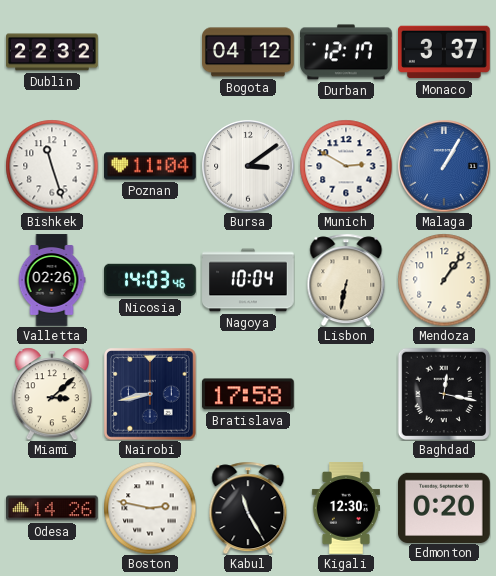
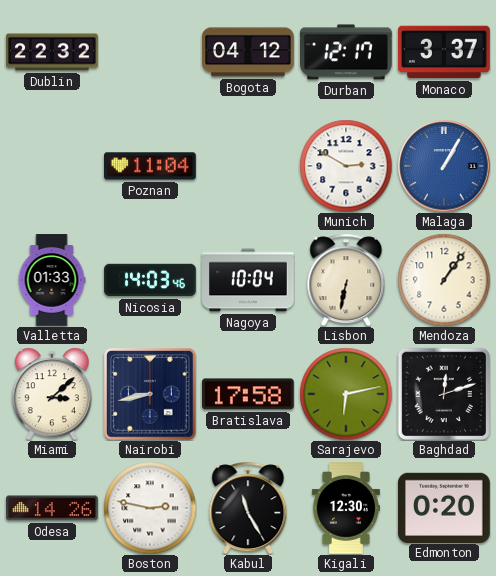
Bishkek: 11:27 -> none (52, 166)
Bursa: 3:09 -> none (248, 166)
Valletta: 02:26 -> 01:33 (52, 280)
Sarajevo: none -> 6:13 (346, 394)
Baghdad: 12:17 -> 12:12 (444, 394)
